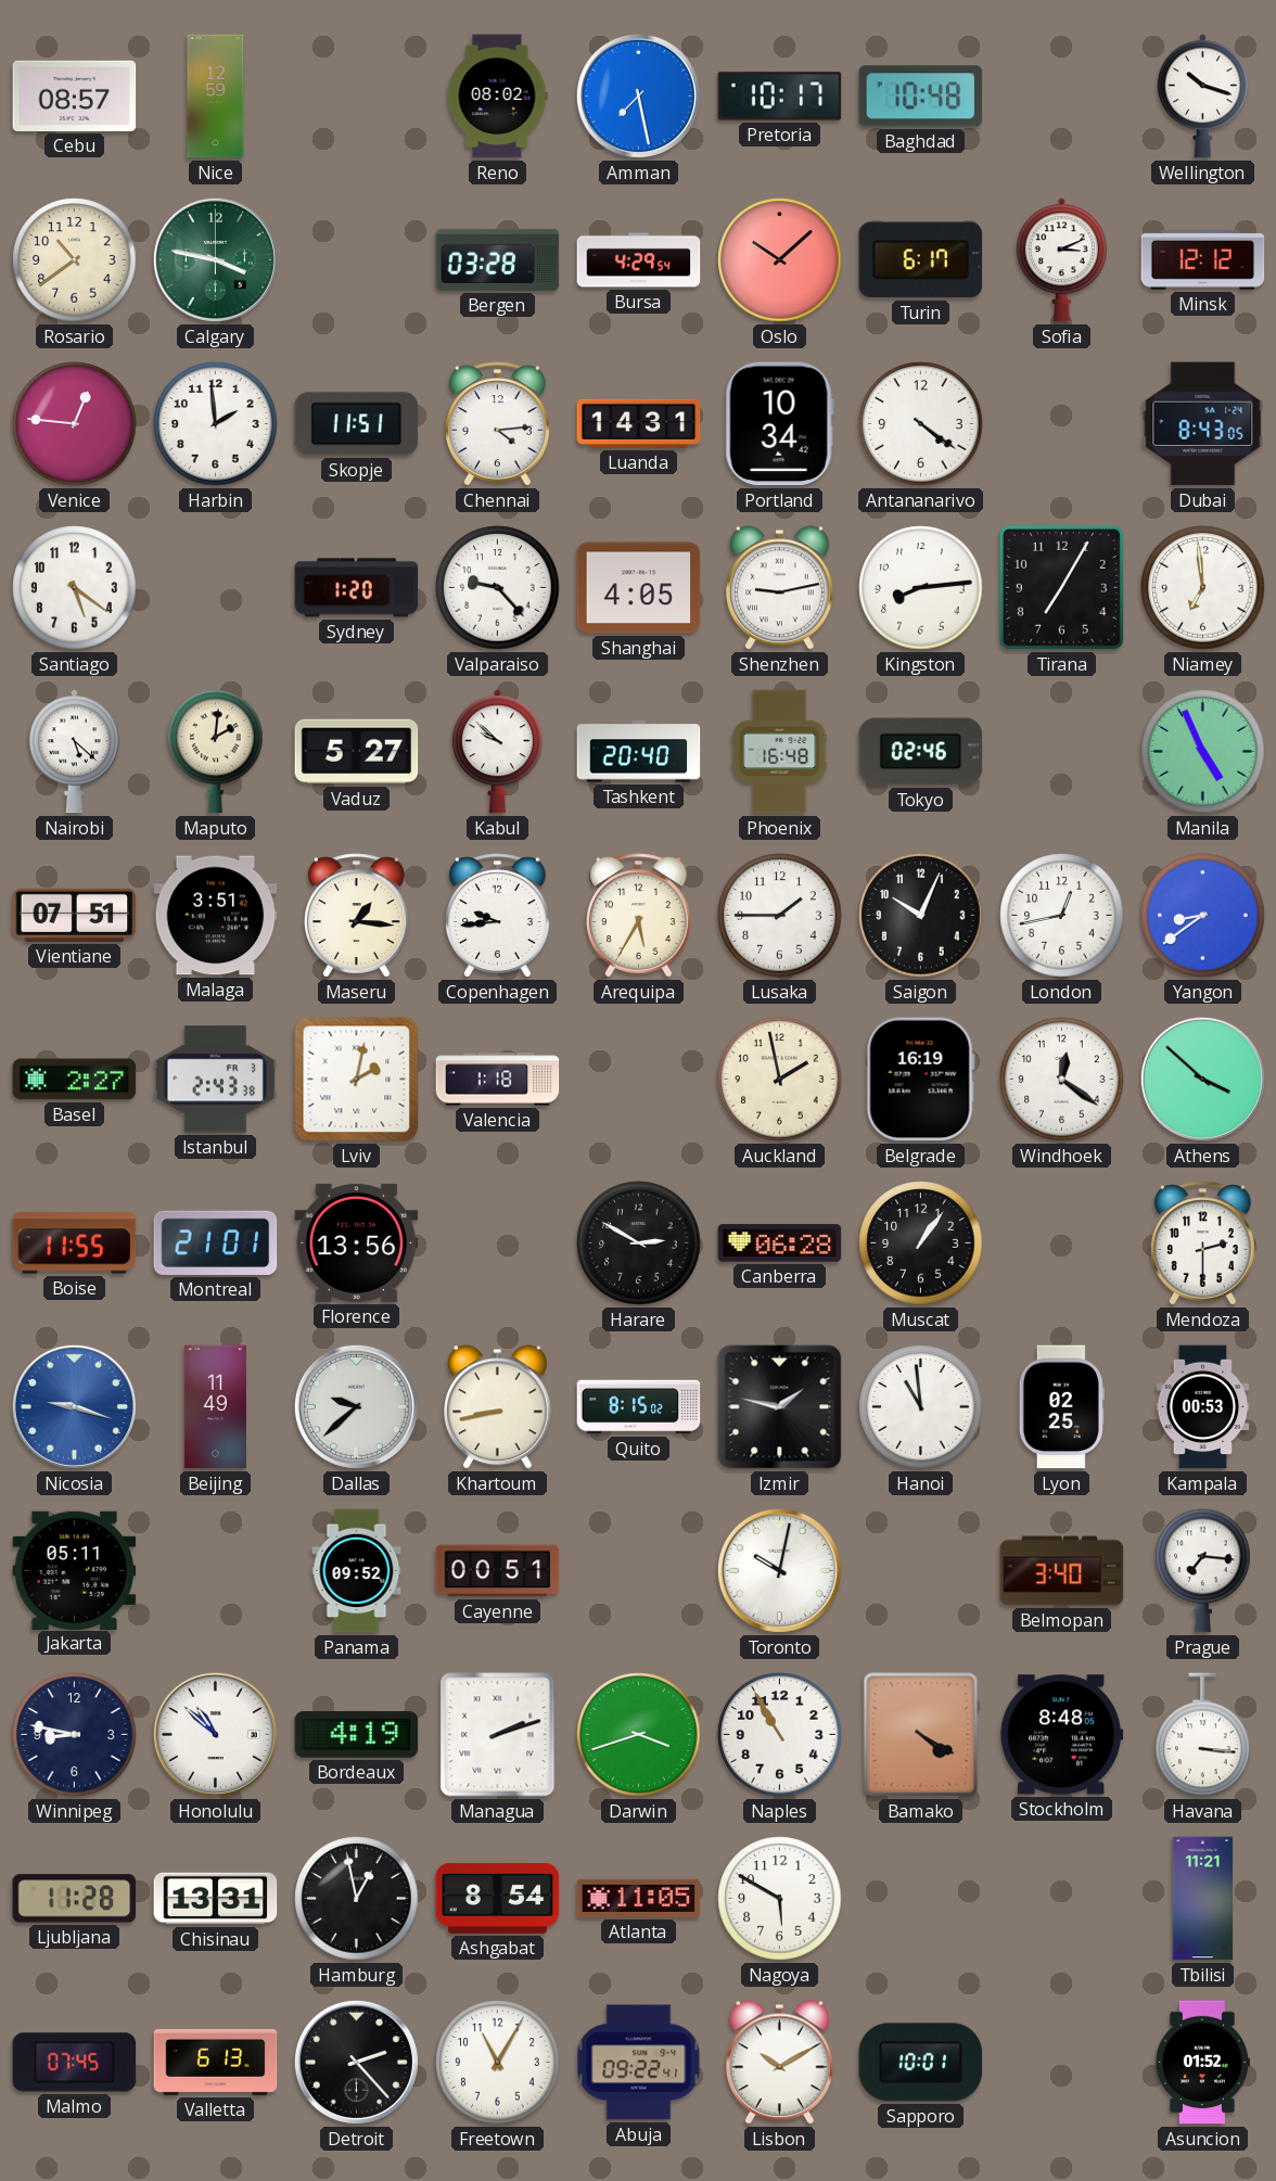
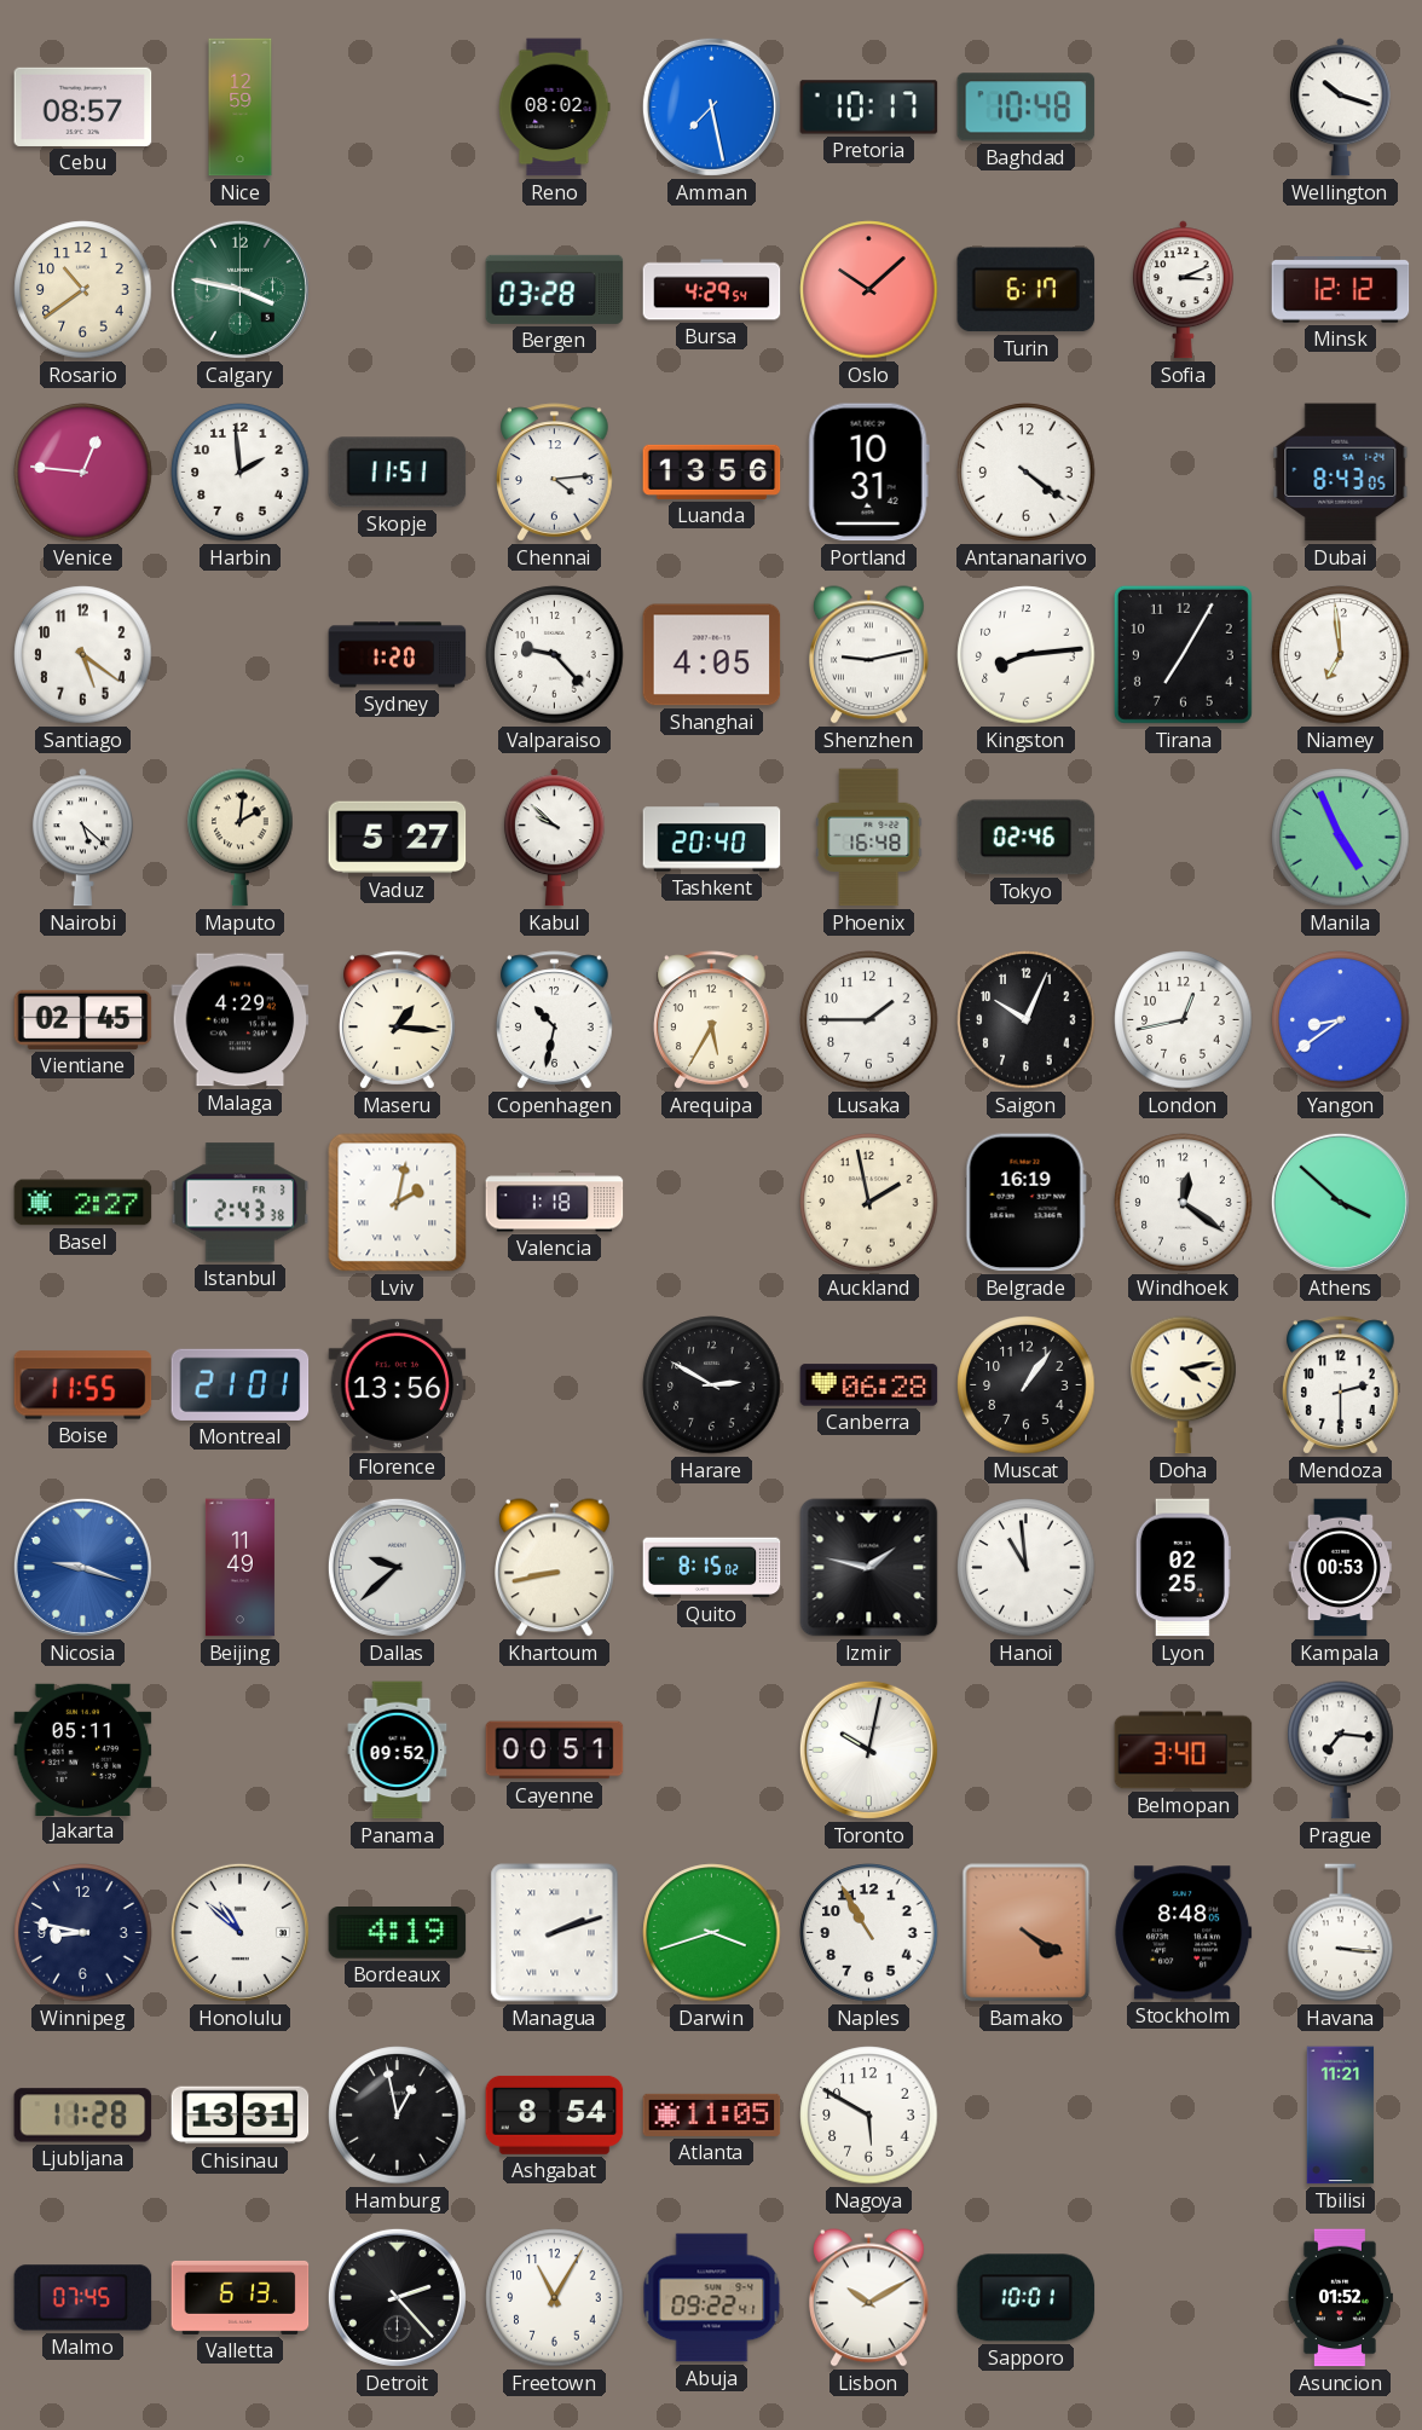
Luanda: 14:31 -> 13:56 (712, 471)
Portland: 10:34 -> 10:31 (868, 473)
Vientiane: 07:51 -> 02:45 (83, 1019)
Malaga: 3:51 -> 4:29 (241, 1020)
Copenhagen: 9:44 -> 10:32 (555, 1020)
Doha: none -> 4:13 (1184, 1385)
